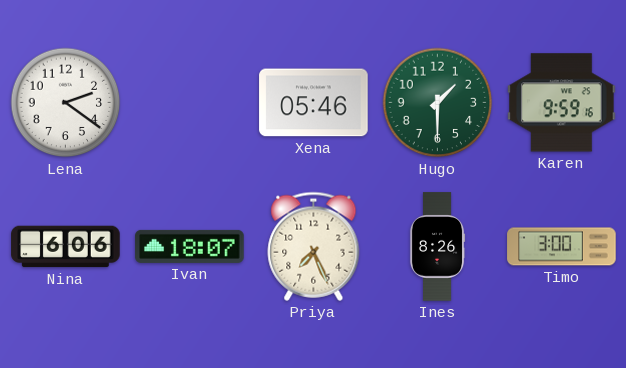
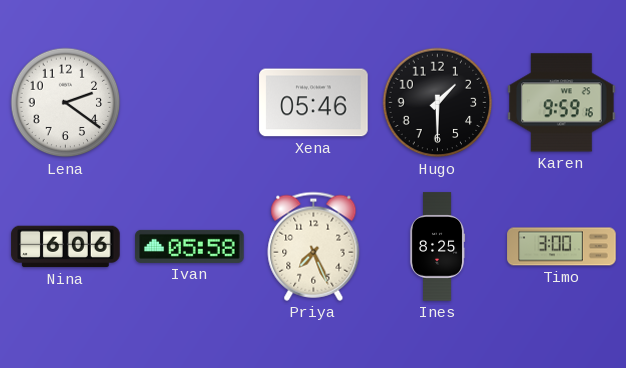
Hugo dial: green -> black (438, 103)
Ivan: 18:07 -> 05:58 (190, 246)
Ines: 8:26 -> 8:25 (437, 247)
